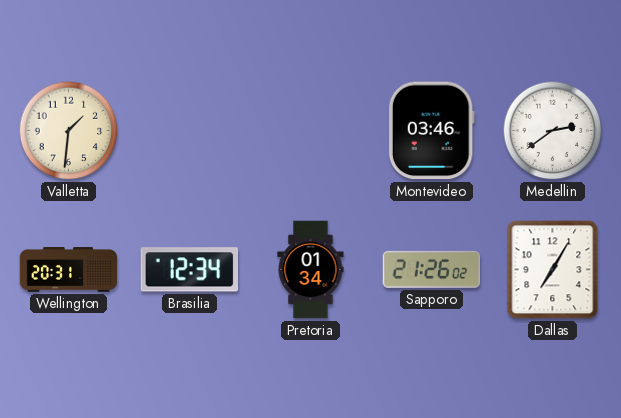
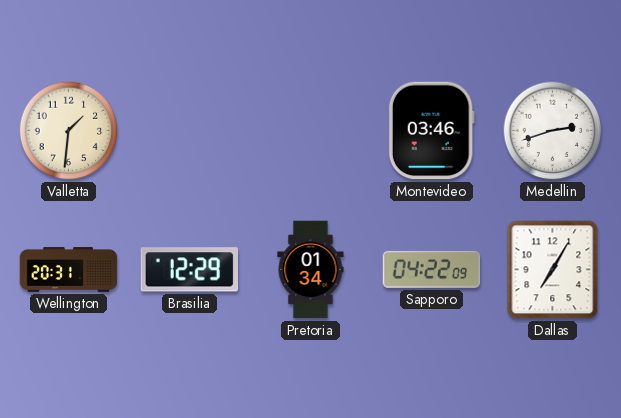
Medellin: 2:39 -> 2:42 (553, 131)
Brasilia: 12:34 -> 12:29 (189, 270)
Sapporo: 21:26 -> 04:22 (432, 269)
